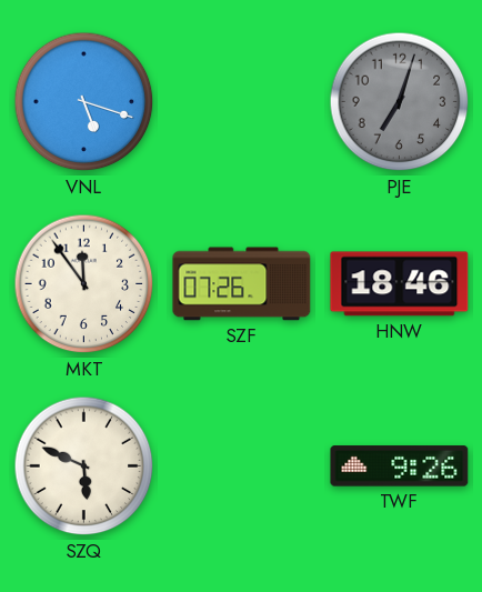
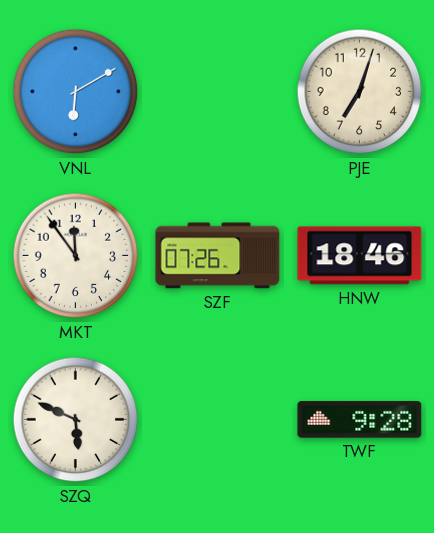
VNL: 5:18 -> 6:10 (76, 92)
PJE dial: grey -> cream (360, 92)
TWF: 9:26 -> 9:28 (360, 420)
